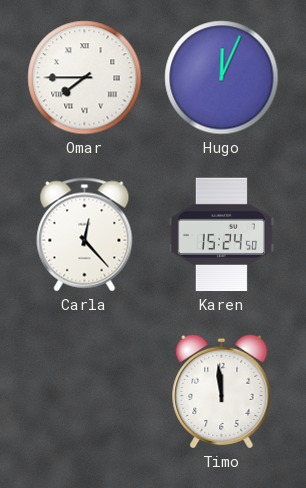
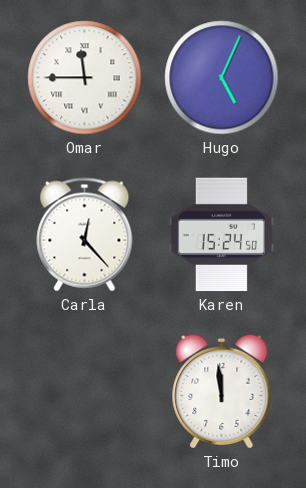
Omar: 7:45 -> 11:45 (85, 78)
Hugo: 12:04 -> 5:04 (222, 78)
